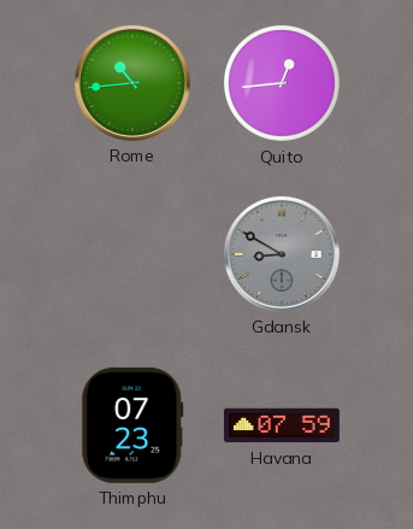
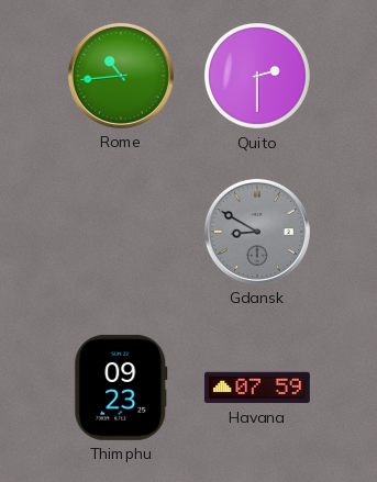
Quito: 12:44 -> 2:30 (257, 76)
Thimphu: 07:23 -> 09:23 (121, 388)
